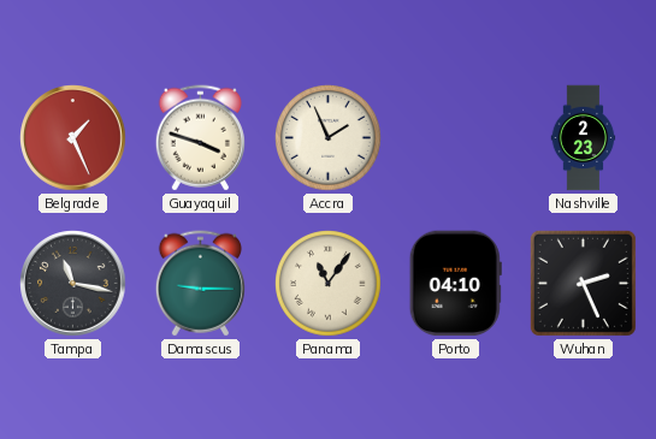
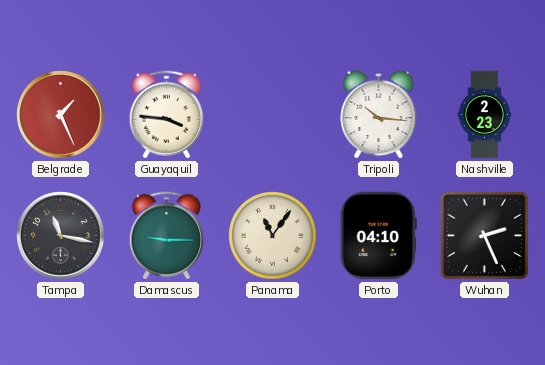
Guayaquil: 3:48 -> 3:46 (166, 115)
Accra: 1:56 -> none (329, 138)
Tripoli: none -> 10:16 (379, 114)
